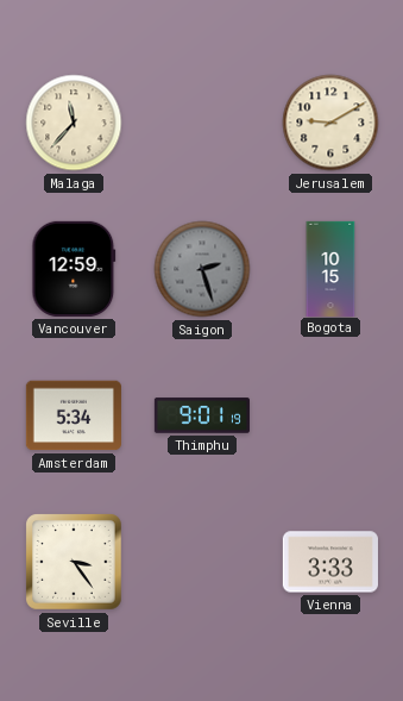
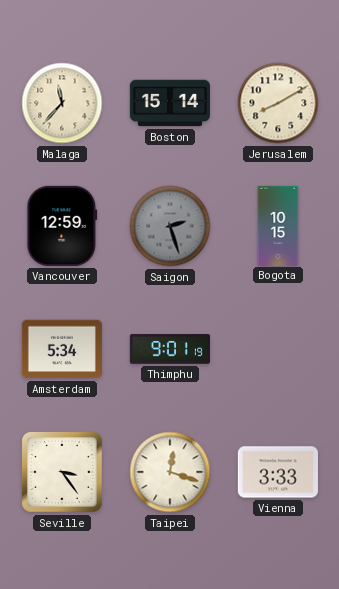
Boston: none -> 15:14 (170, 103)
Jerusalem: 9:10 -> 8:10 (278, 103)
Taipei: none -> 12:18 (170, 472)
